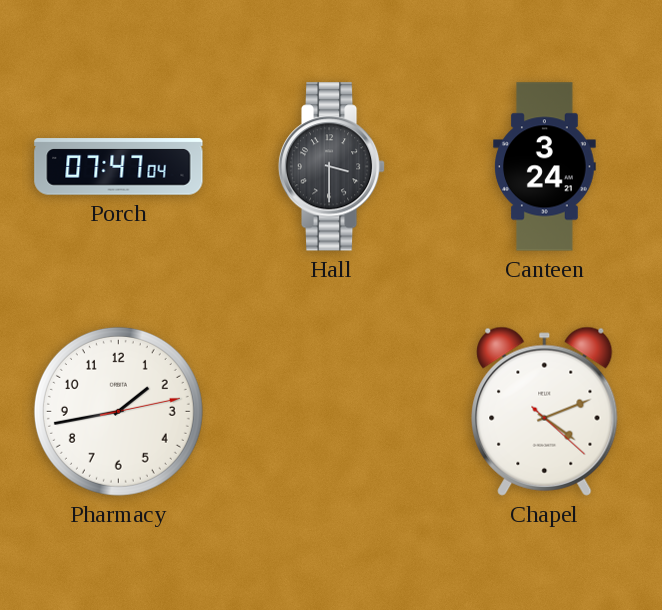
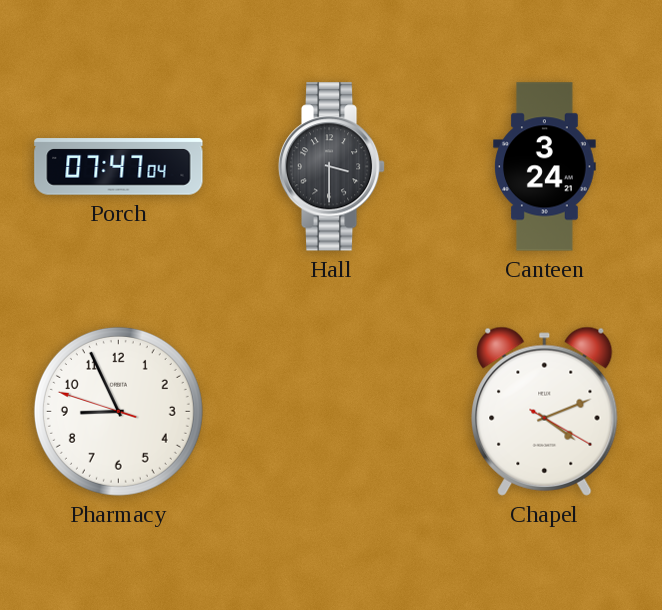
Pharmacy: 1:43 -> 8:55 (118, 411)
Chapel: 4:11:22 -> 4:11:20 (545, 411)
